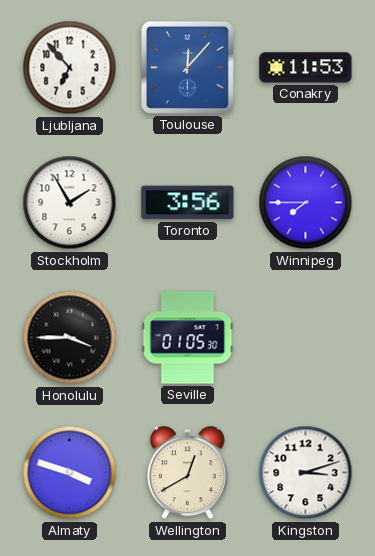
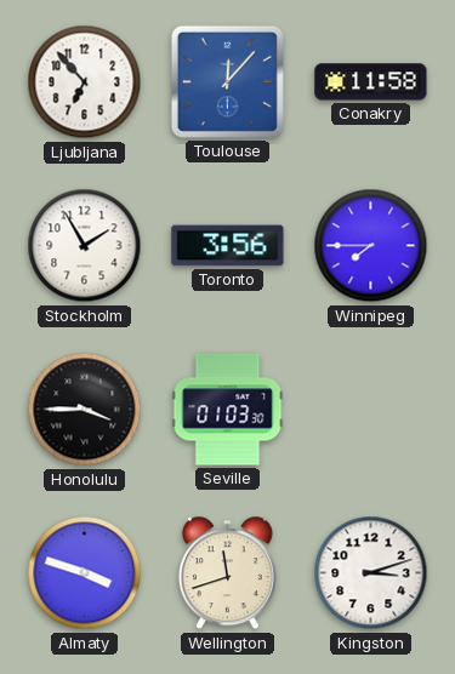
Conakry: 11:53 -> 11:58 (371, 82)
Seville: 01:05 -> 01:03 (228, 410)
Wellington: 12:40 -> 11:42 (227, 573)
